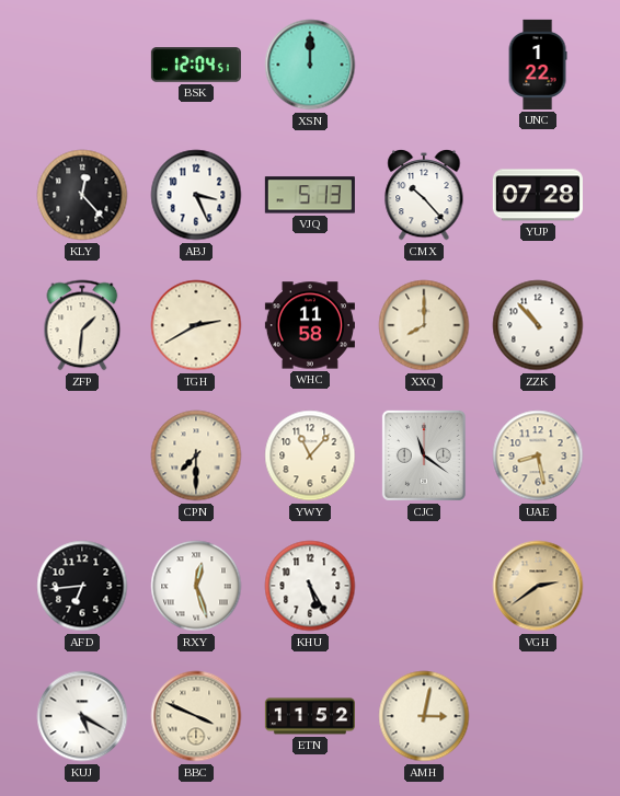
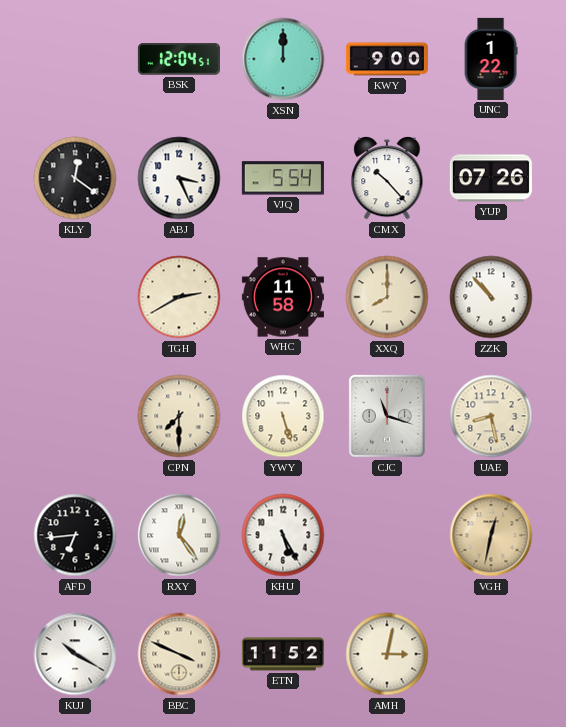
KWY: none -> 9:00 (387, 59)
KLY: 12:23 -> 12:21 (75, 178)
VJQ: 5:13 -> 5:54 (283, 178)
YUP: 07:28 -> 07:26 (491, 178)
ZFP: 1:31 -> none (82, 325)
YWY: 11:07 -> 5:27 (283, 416)
CJC: 11:21 -> 11:18 (387, 416)
RXY: 12:27 -> 12:24 (179, 535)
VGH: 2:39 -> 12:32 (491, 535)
KUJ: 5:20 -> 10:20 (75, 654)
